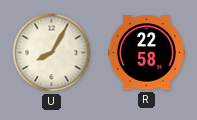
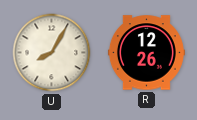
R: 22:58 -> 12:26 (146, 53)
